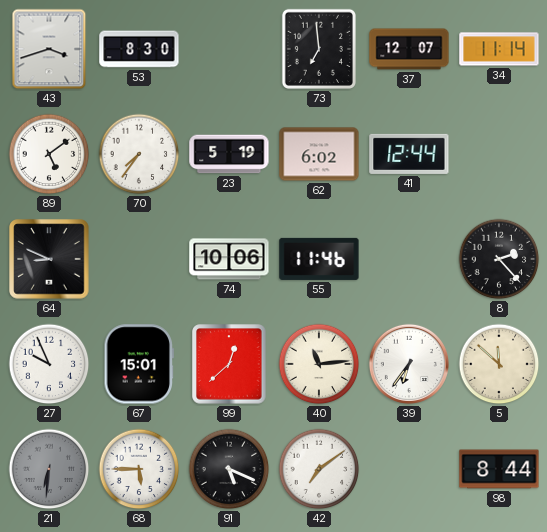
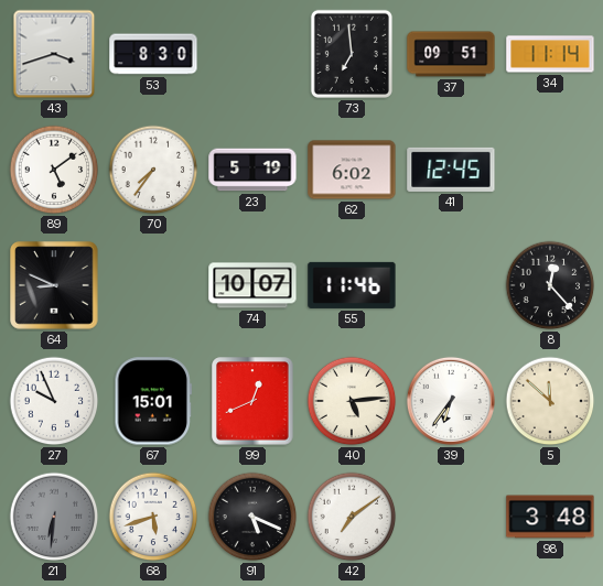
37: 12:07 -> 09:51 (451, 54)
41: 12:44 -> 12:45 (451, 170)
74: 10:06 -> 10:07 (252, 285)
8: 2:23 -> 12:23 (550, 285)
99: 12:38 -> 12:41 (252, 401)
40: 11:14 -> 5:14 (352, 401)
68: 5:45 -> 5:42 (153, 517)
98: 8:44 -> 3:48 (550, 517)
